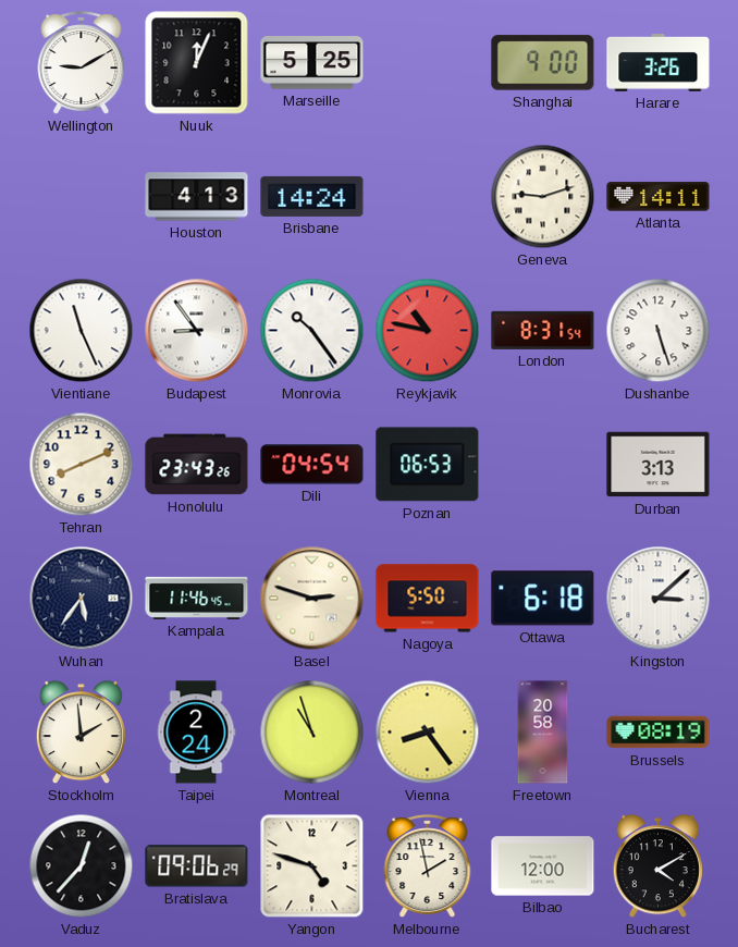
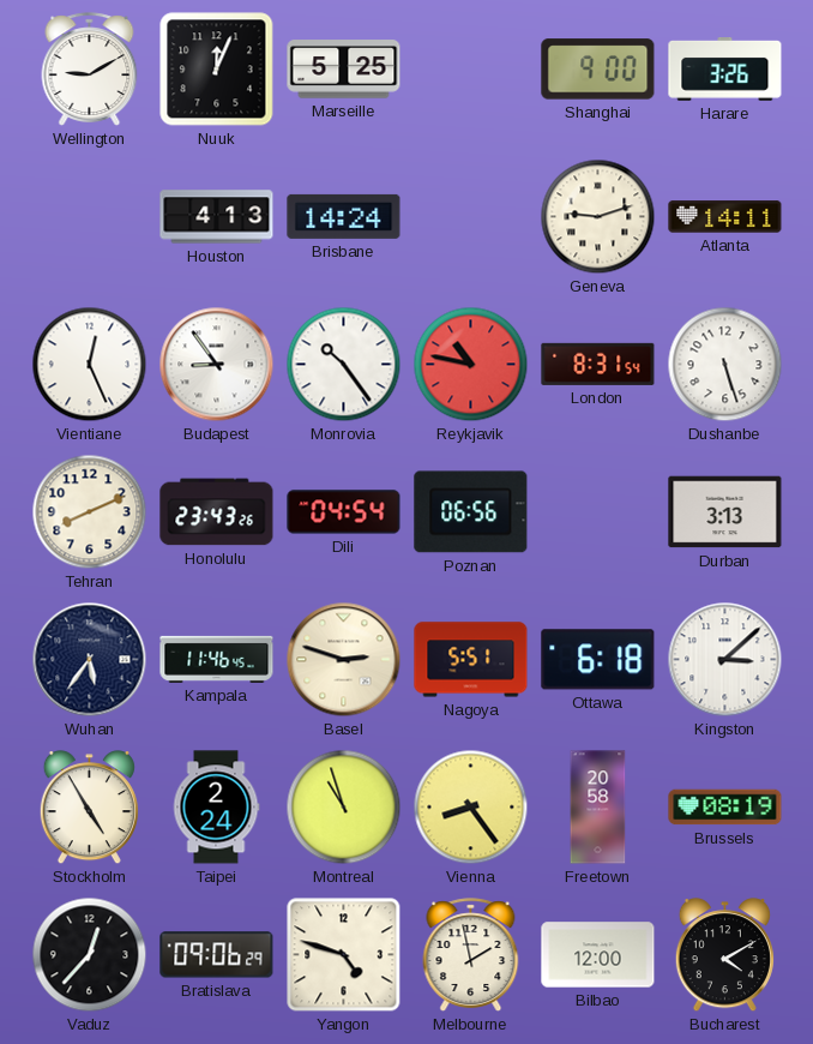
Vientiane: 11:26 -> 12:26 (90, 365)
Poznan: 06:53 -> 06:56 (471, 512)
Nagoya: 5:50 -> 5:51 (471, 660)
Stockholm: 1:59 -> 4:55 (89, 808)
